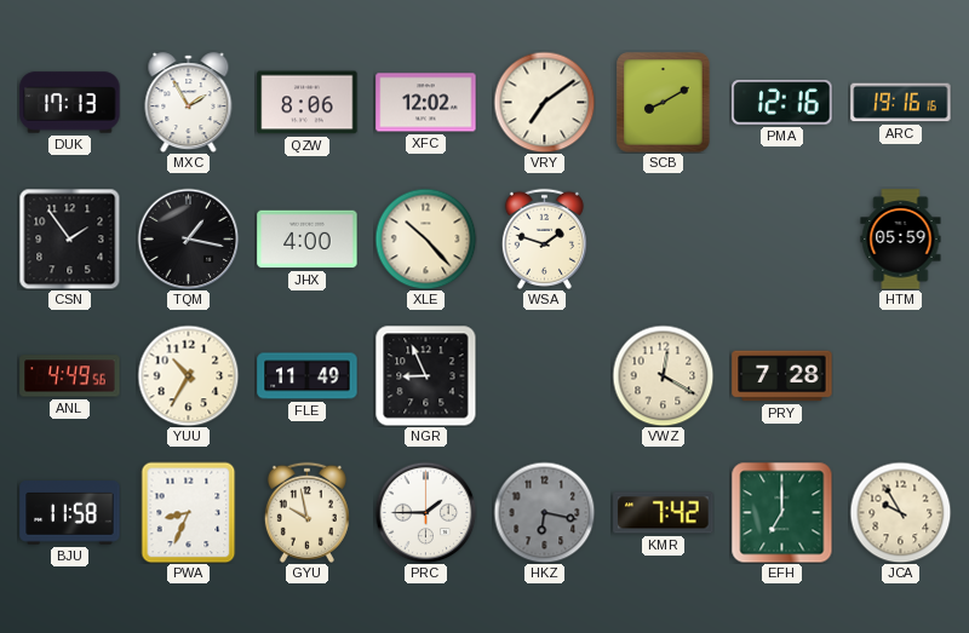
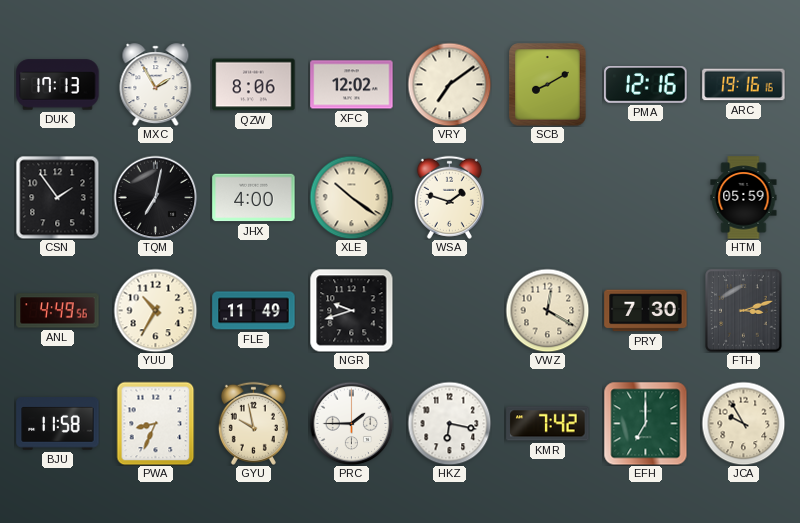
TQM: 1:17 -> 7:02 (155, 197)
XLE: 10:23 -> 10:21 (351, 197)
NGR: 8:56 -> 9:42 (351, 310)
PRY: 7:28 -> 7:30 (646, 311)
FTH: none -> 3:12 (744, 311)
HKZ dial: grey -> white (449, 423)
